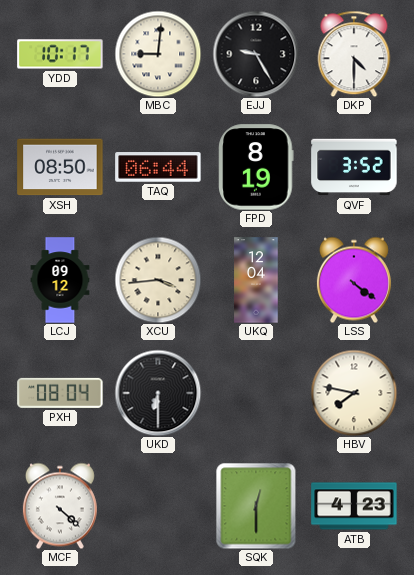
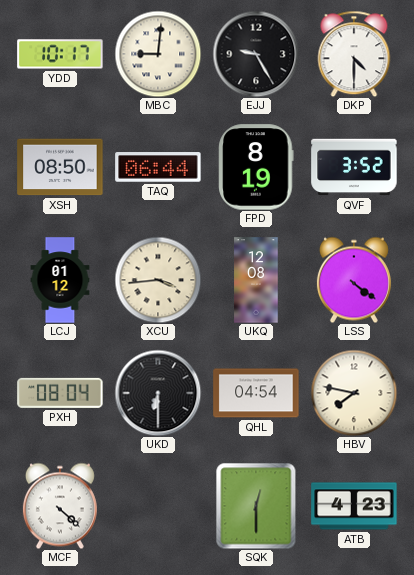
LCJ: 09:12 -> 01:12 (60, 280)
UKQ: 12:04 -> 12:08 (256, 280)
QHL: none -> 04:54 (256, 393)
